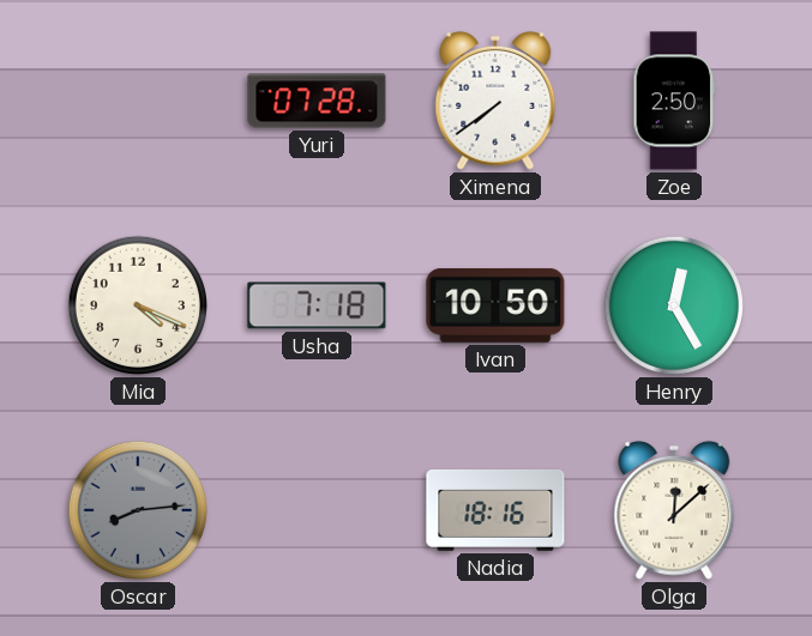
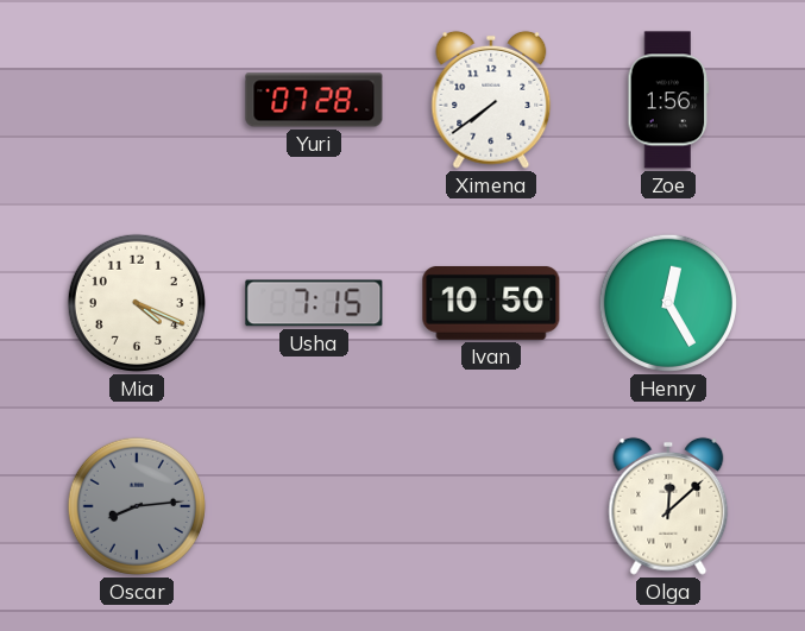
Zoe: 2:50 -> 1:56 (668, 100)
Usha: 7:18 -> 7:15 (314, 303)
Nadia: 18:16 -> none (495, 510)
